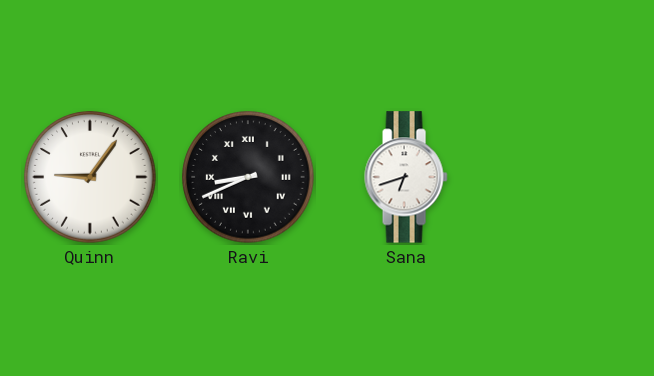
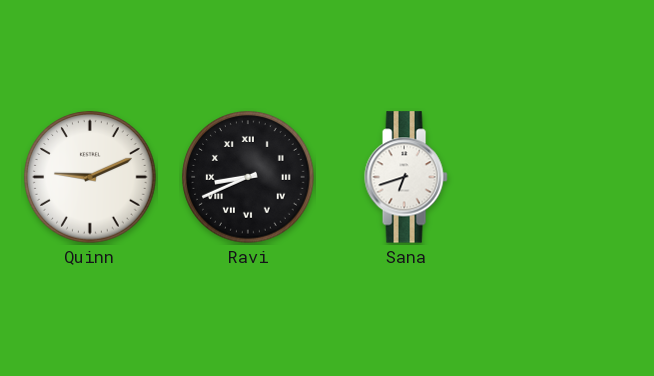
Quinn: 9:06 -> 9:11 (90, 177)
